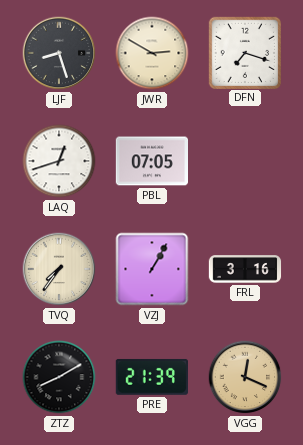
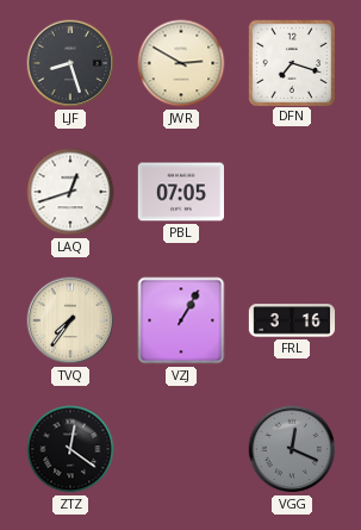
ZTZ: 8:10 -> 12:21 (70, 449)
PRE: 21:39 -> none (152, 377)
VGG dial: champagne -> grey (292, 449)
